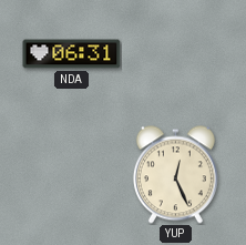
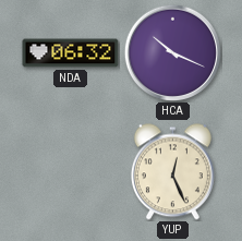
NDA: 06:31 -> 06:32 (71, 53)
HCA: none -> 10:19 (172, 52)
